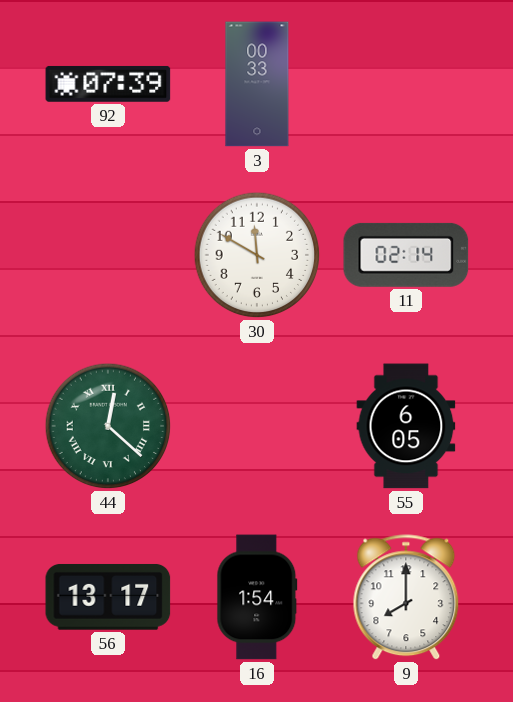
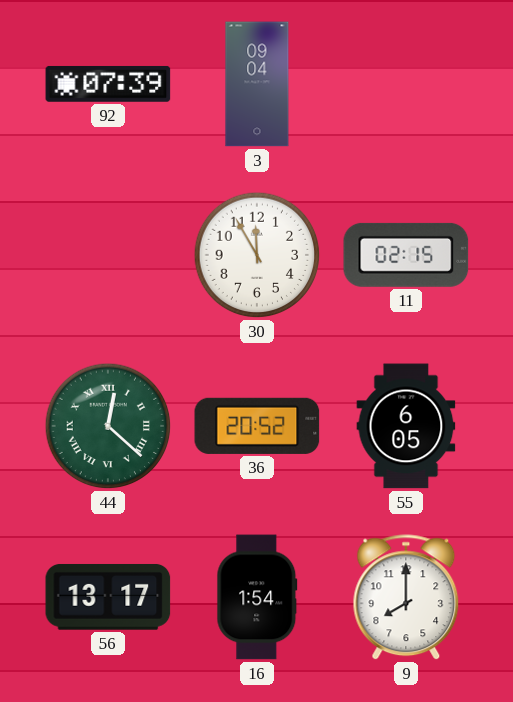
3: 00:33 -> 09:04 (257, 84)
30: 11:50 -> 11:55 (257, 255)
11: 02:14 -> 02:15 (406, 255)
36: none -> 20:52 (257, 426)
